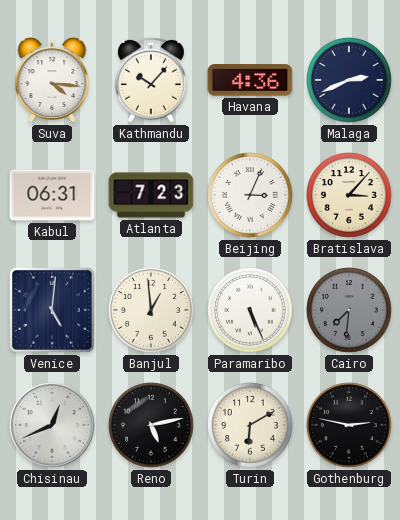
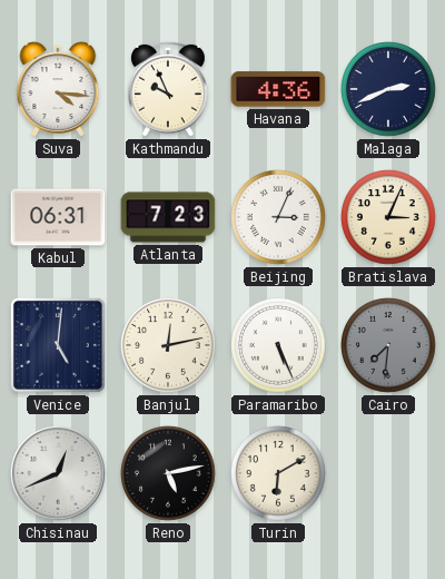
Kathmandu: 10:07 -> 9:56 (169, 89)
Bratislava: 3:07 -> 3:04 (389, 218)
Banjul: 12:59 -> 12:13 (169, 346)
Gothenburg: 2:47 -> none (350, 426)
